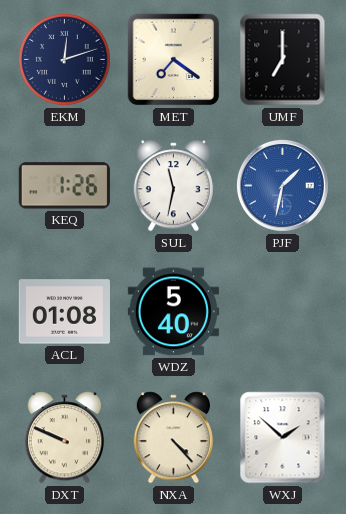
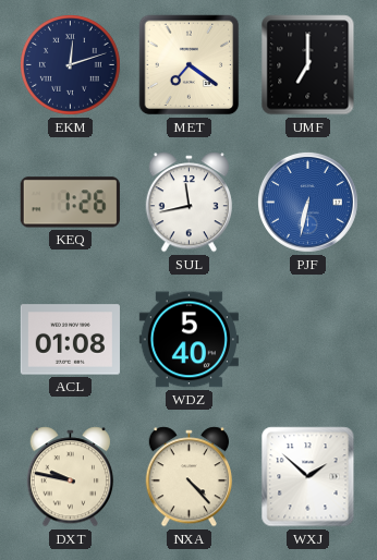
SUL: 11:32 -> 11:43 (188, 203)
PJF: 1:32 -> 6:32 (307, 202)
DXT: 9:49 -> 9:47 (70, 477)
